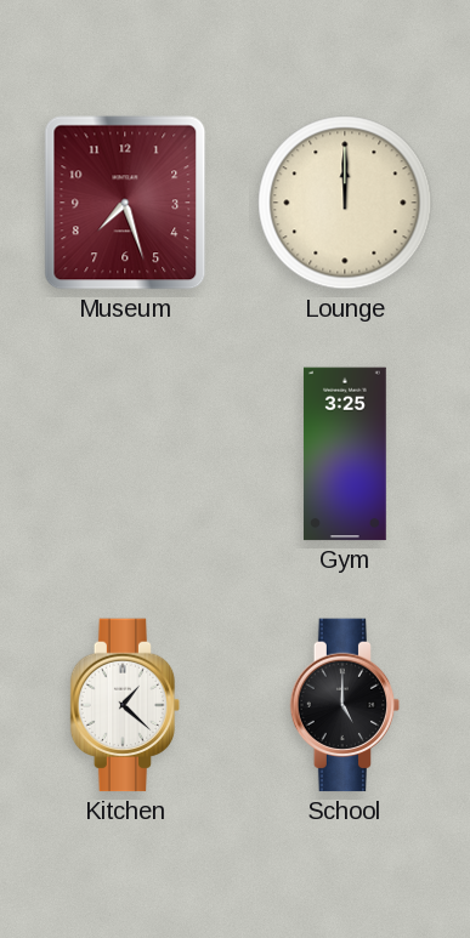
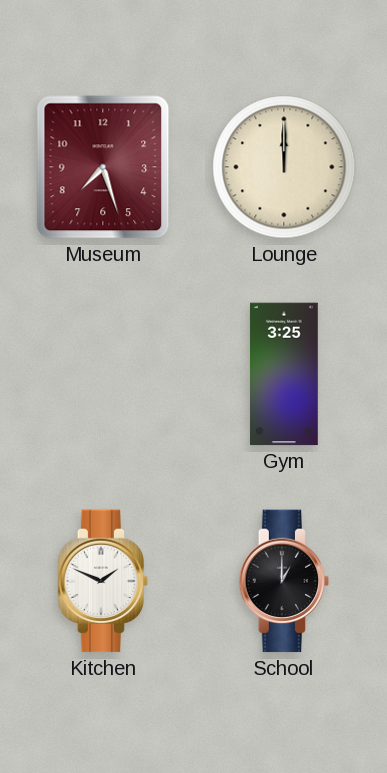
Kitchen: 1:22 -> 1:49 (103, 581)
School: 5:00 -> 1:00 (284, 581)
